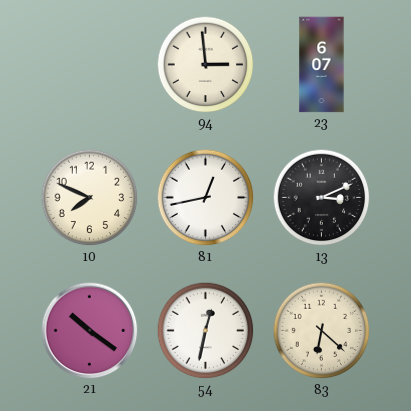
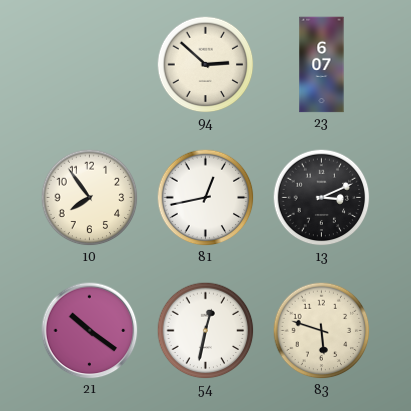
94: 2:59 -> 2:52 (206, 65)
10: 7:49 -> 7:54 (90, 198)
83: 6:22 -> 5:48 (322, 331)
